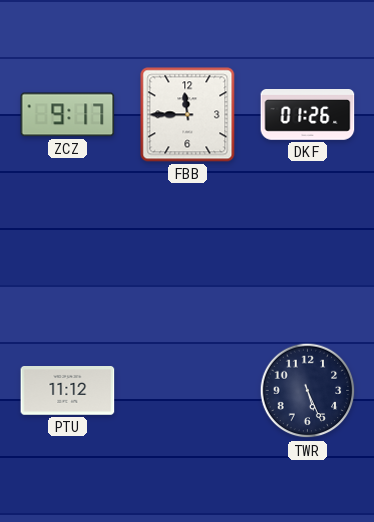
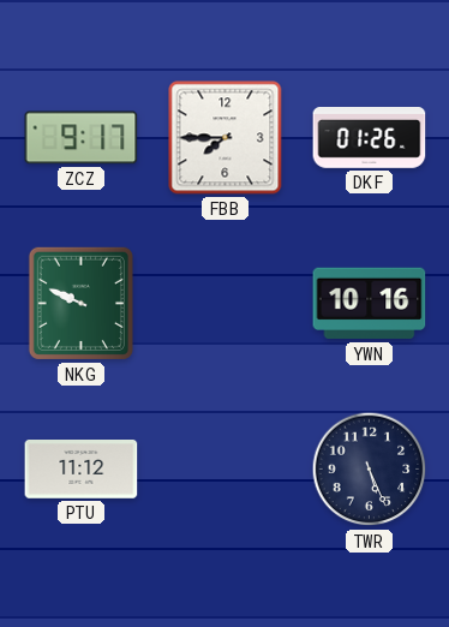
FBB: 11:45 -> 7:45 (226, 138)
NKG: none -> 9:49 (80, 303)
YWN: none -> 10:16 (370, 304)
